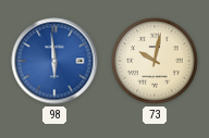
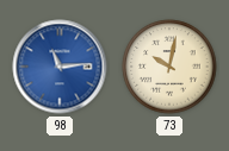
98: 5:59 -> 11:14 (60, 67)
